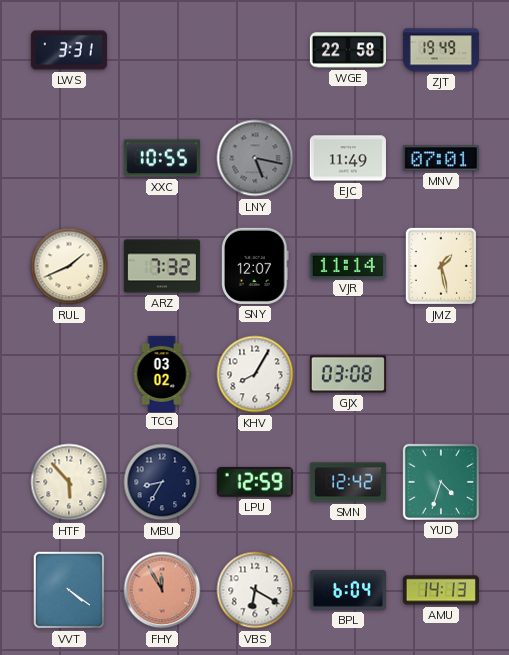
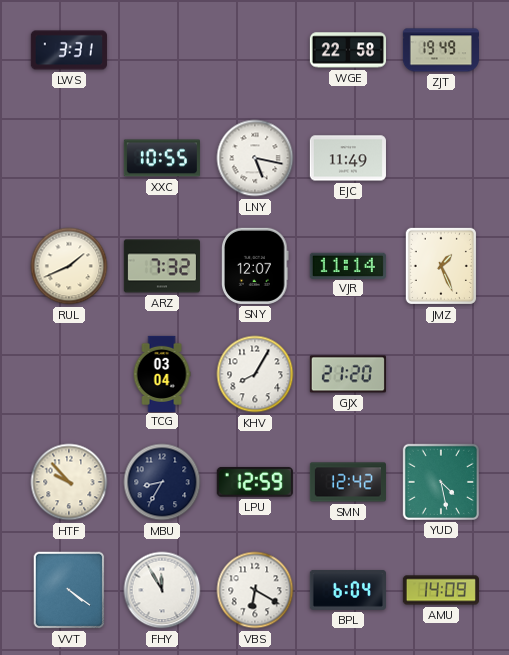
LNY dial: grey -> white (255, 158)
MNV: 07:01 -> none (441, 158)
JMZ: 1:28 -> 1:26 (441, 266)
TCG: 03:02 -> 03:04 (162, 373)
GJX: 03:08 -> 21:20 (348, 374)
HTF: 5:53 -> 9:53 (69, 482)
YUD: 4:33 -> 4:28 (441, 482)
FHY dial: salmon -> white (162, 590)
AMU: 14:13 -> 14:09 (440, 590)
